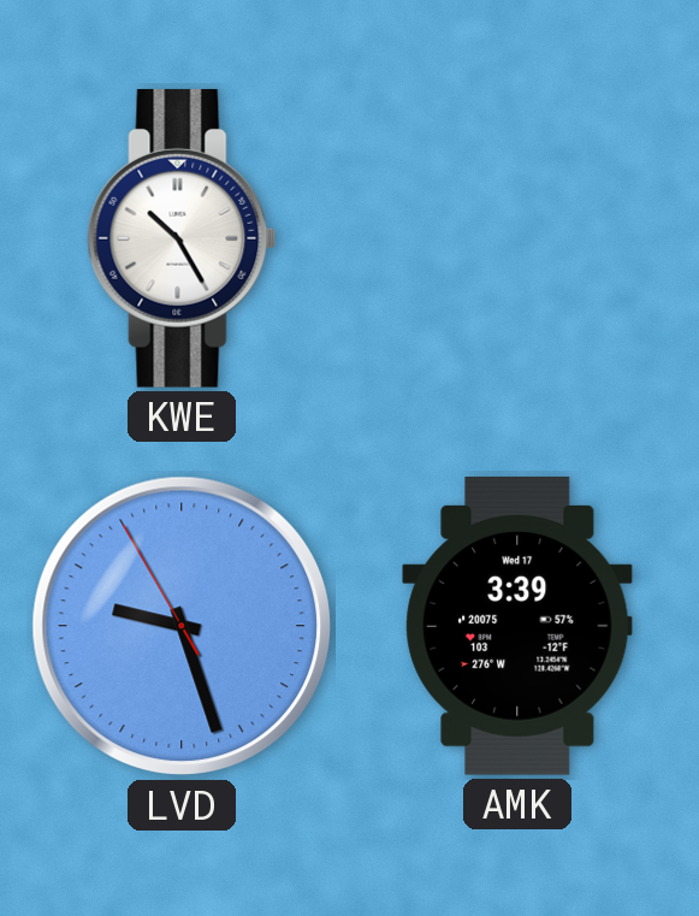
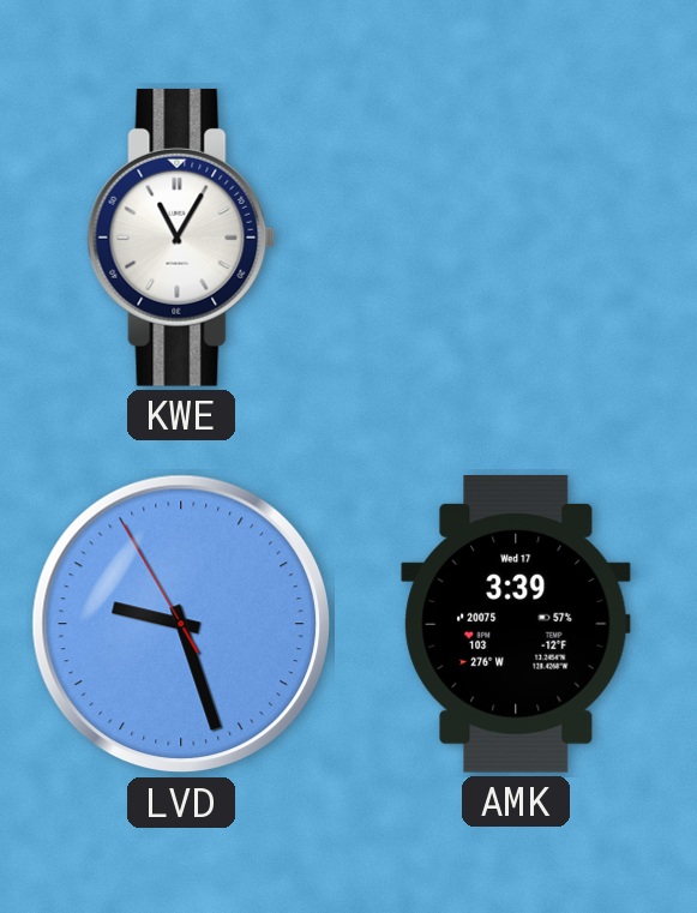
KWE: 10:25 -> 11:05 (181, 238)
